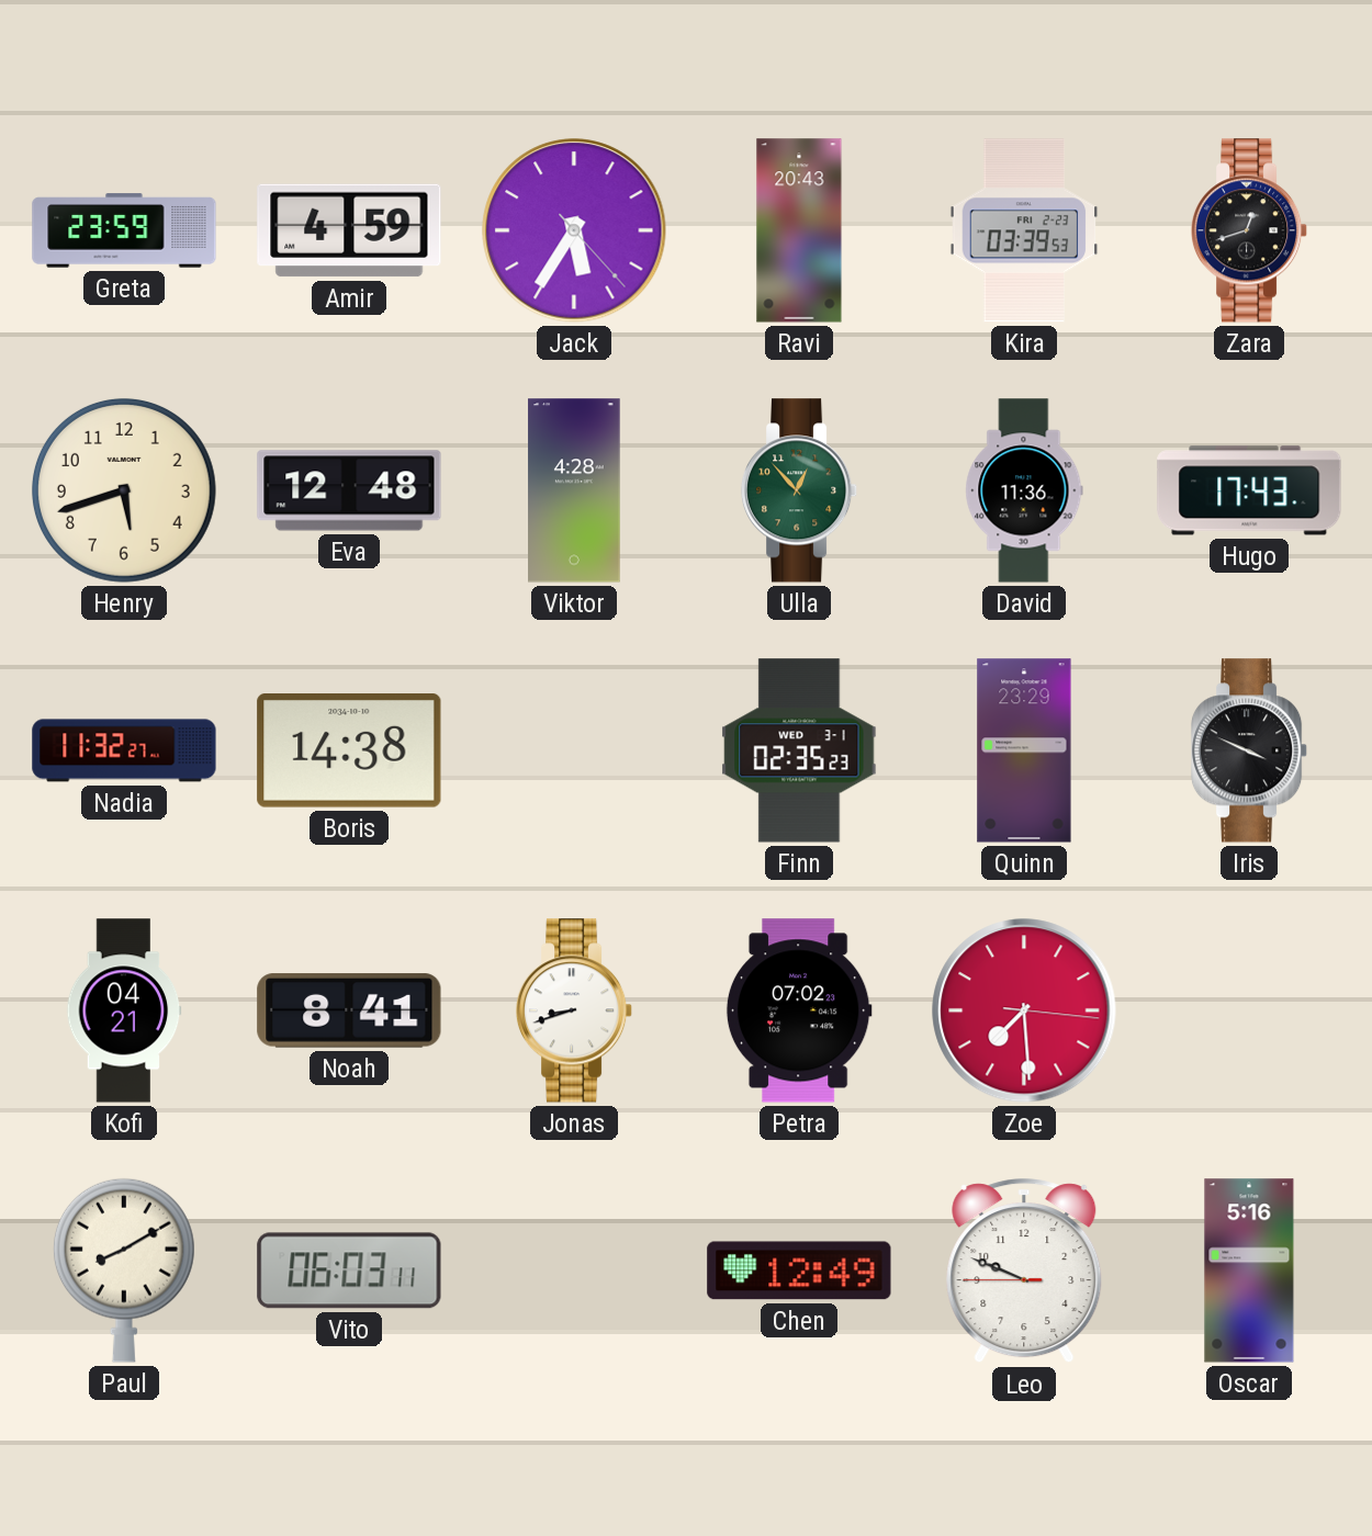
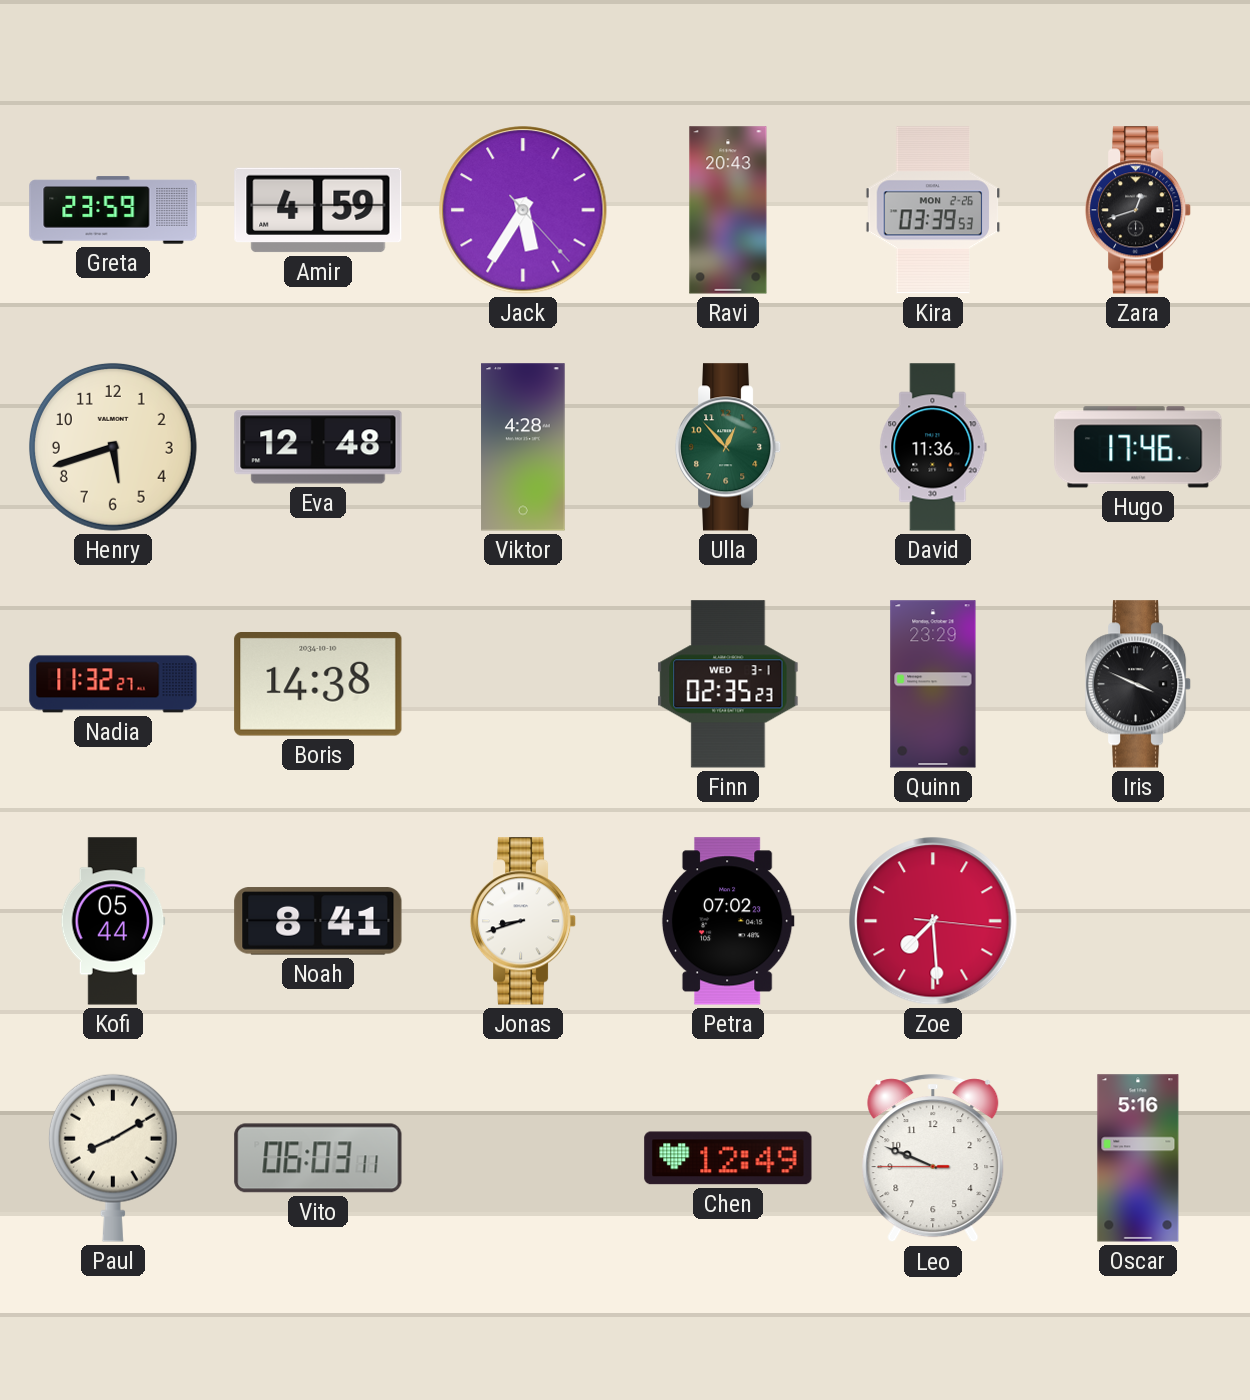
Kira date: FRI 2-23 -> MON 2-26 (933, 210)
Hugo: 17:43 -> 17:46 (1138, 447)
Kofi: 04:21 -> 05:44 (113, 921)
